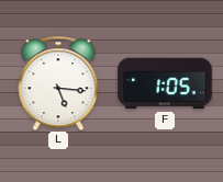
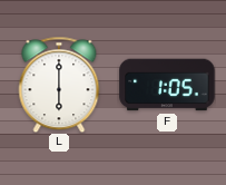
L: 5:16 -> 6:00 (59, 85)
